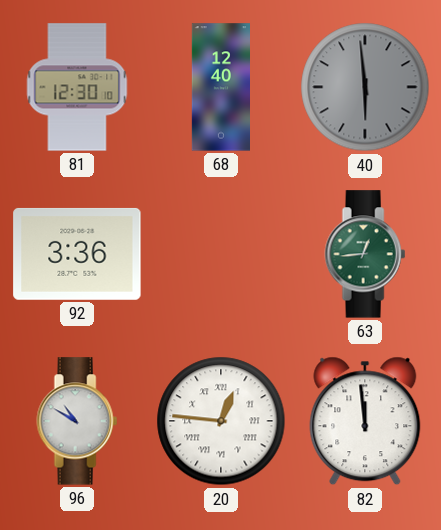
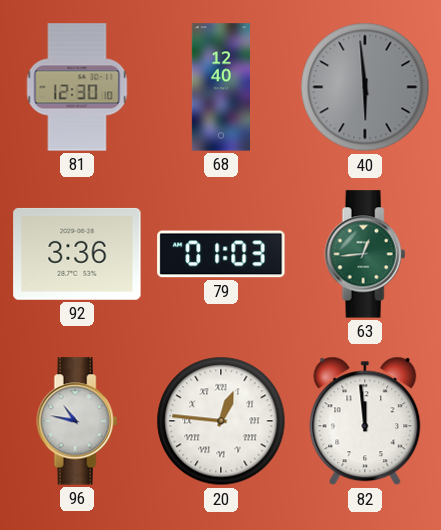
79: none -> 01:03 (221, 254)
96: 10:50 -> 10:47 (77, 421)
